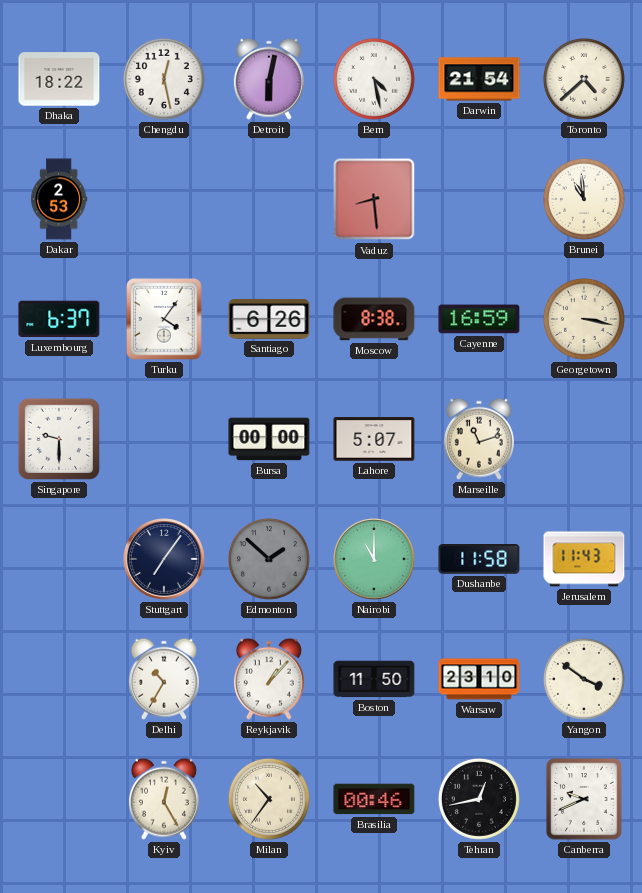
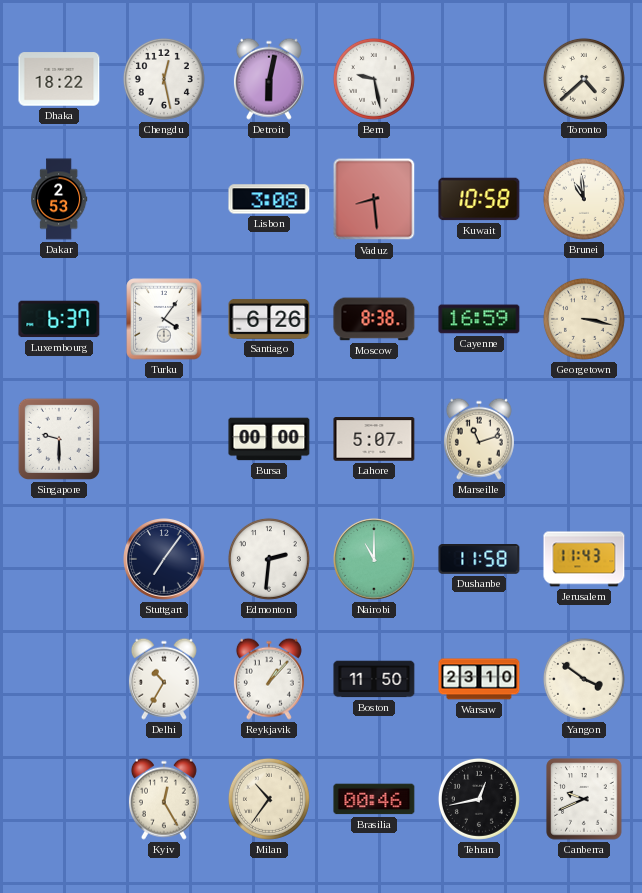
Bern: 4:28 -> 9:28 (374, 79)
Darwin: 21:54 -> none (479, 79)
Lisbon: none -> 3:08 (269, 199)
Kuwait: none -> 10:58 (479, 199)
Edmonton: 1:52 -> 2:31 (269, 559)
Edmonton dial: grey -> white (269, 559)
